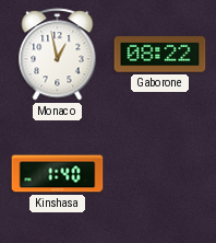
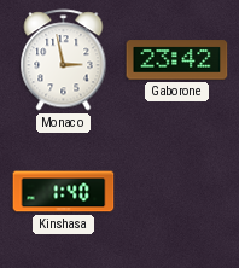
Monaco: 12:58 -> 2:58 (64, 60)
Gaborone: 08:22 -> 23:42 (177, 60)
